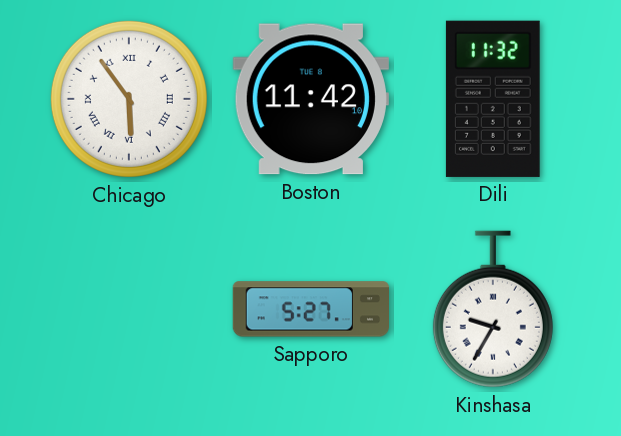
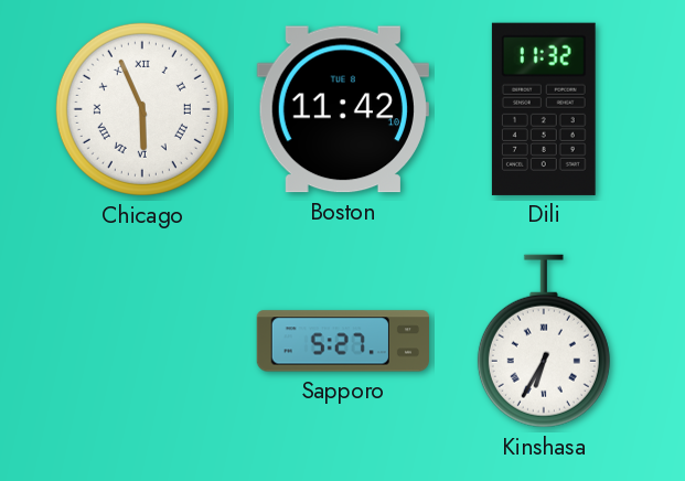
Chicago: 5:54 -> 5:56 (142, 109)
Kinshasa: 9:35 -> 6:35 (544, 341)
